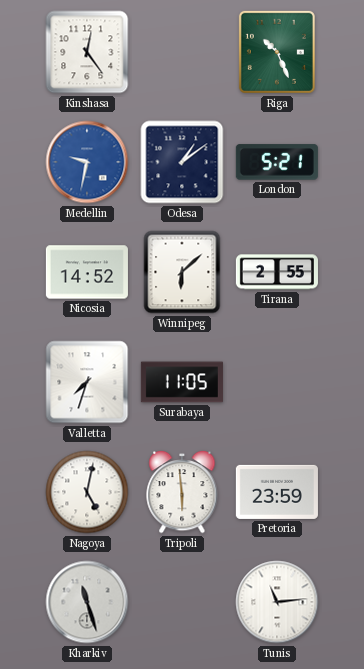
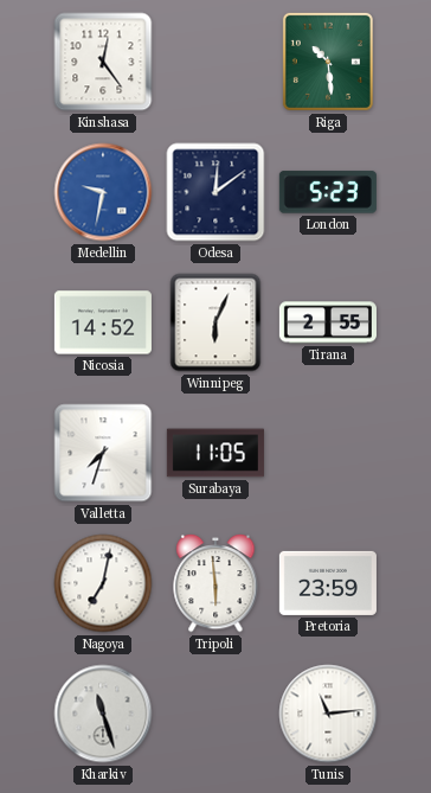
Riga: 10:26 -> 10:29 (328, 62)
Odesa: 1:09 -> 12:09 (215, 192)
London: 5:21 -> 5:23 (328, 192)
Winnipeg: 6:08 -> 6:04 (215, 322)
Nagoya: 5:02 -> 7:02 (103, 583)
